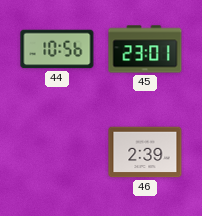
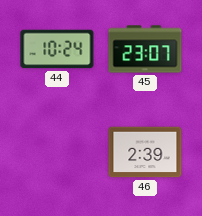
44: 10:56 -> 10:24 (57, 49)
45: 23:01 -> 23:07 (145, 49)
